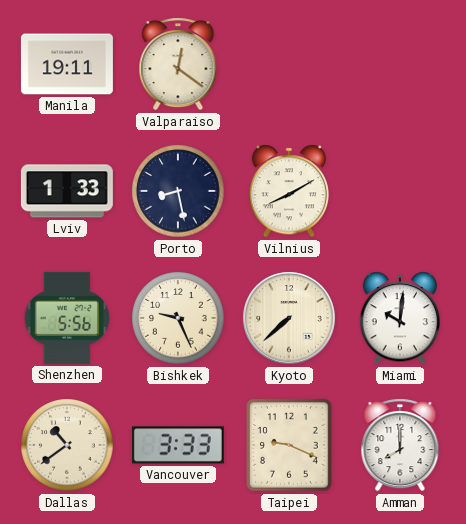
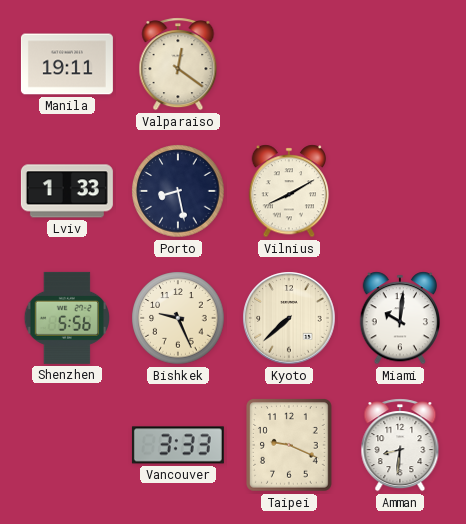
Dallas: 10:39 -> none (67, 445)
Amman: 8:00 -> 8:31 (400, 445)
